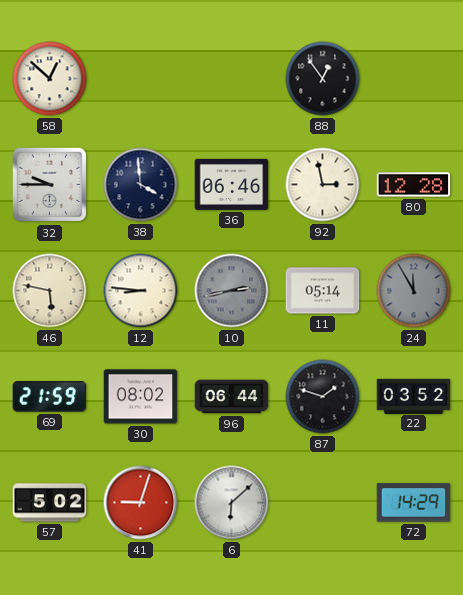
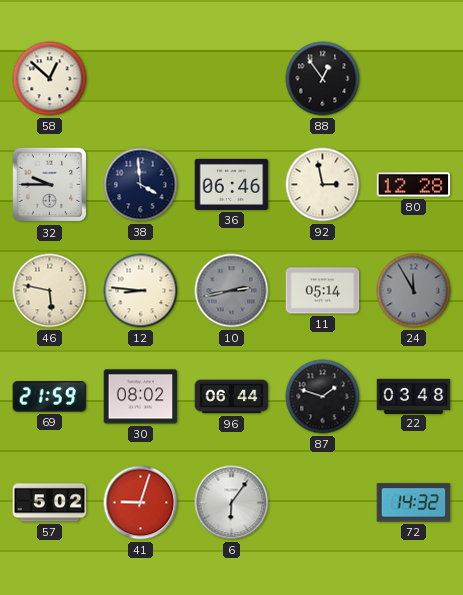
22: 03:52 -> 03:48 (414, 396)
6: 6:08 -> 6:06 (232, 503)
72: 14:29 -> 14:32 (414, 503)
